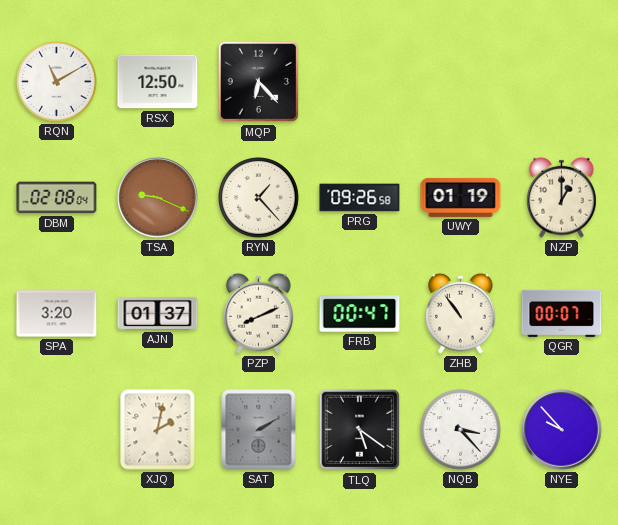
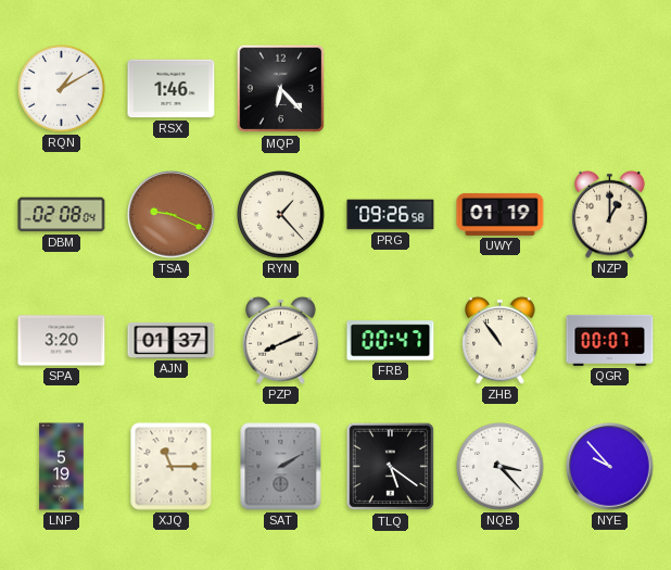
RQN: 11:10 -> 1:10 (62, 89)
RSX: 12:50 -> 1:46 (172, 89)
LNP: none -> 5:19 (62, 467)
XJQ: 2:02 -> 11:15 (172, 467)
